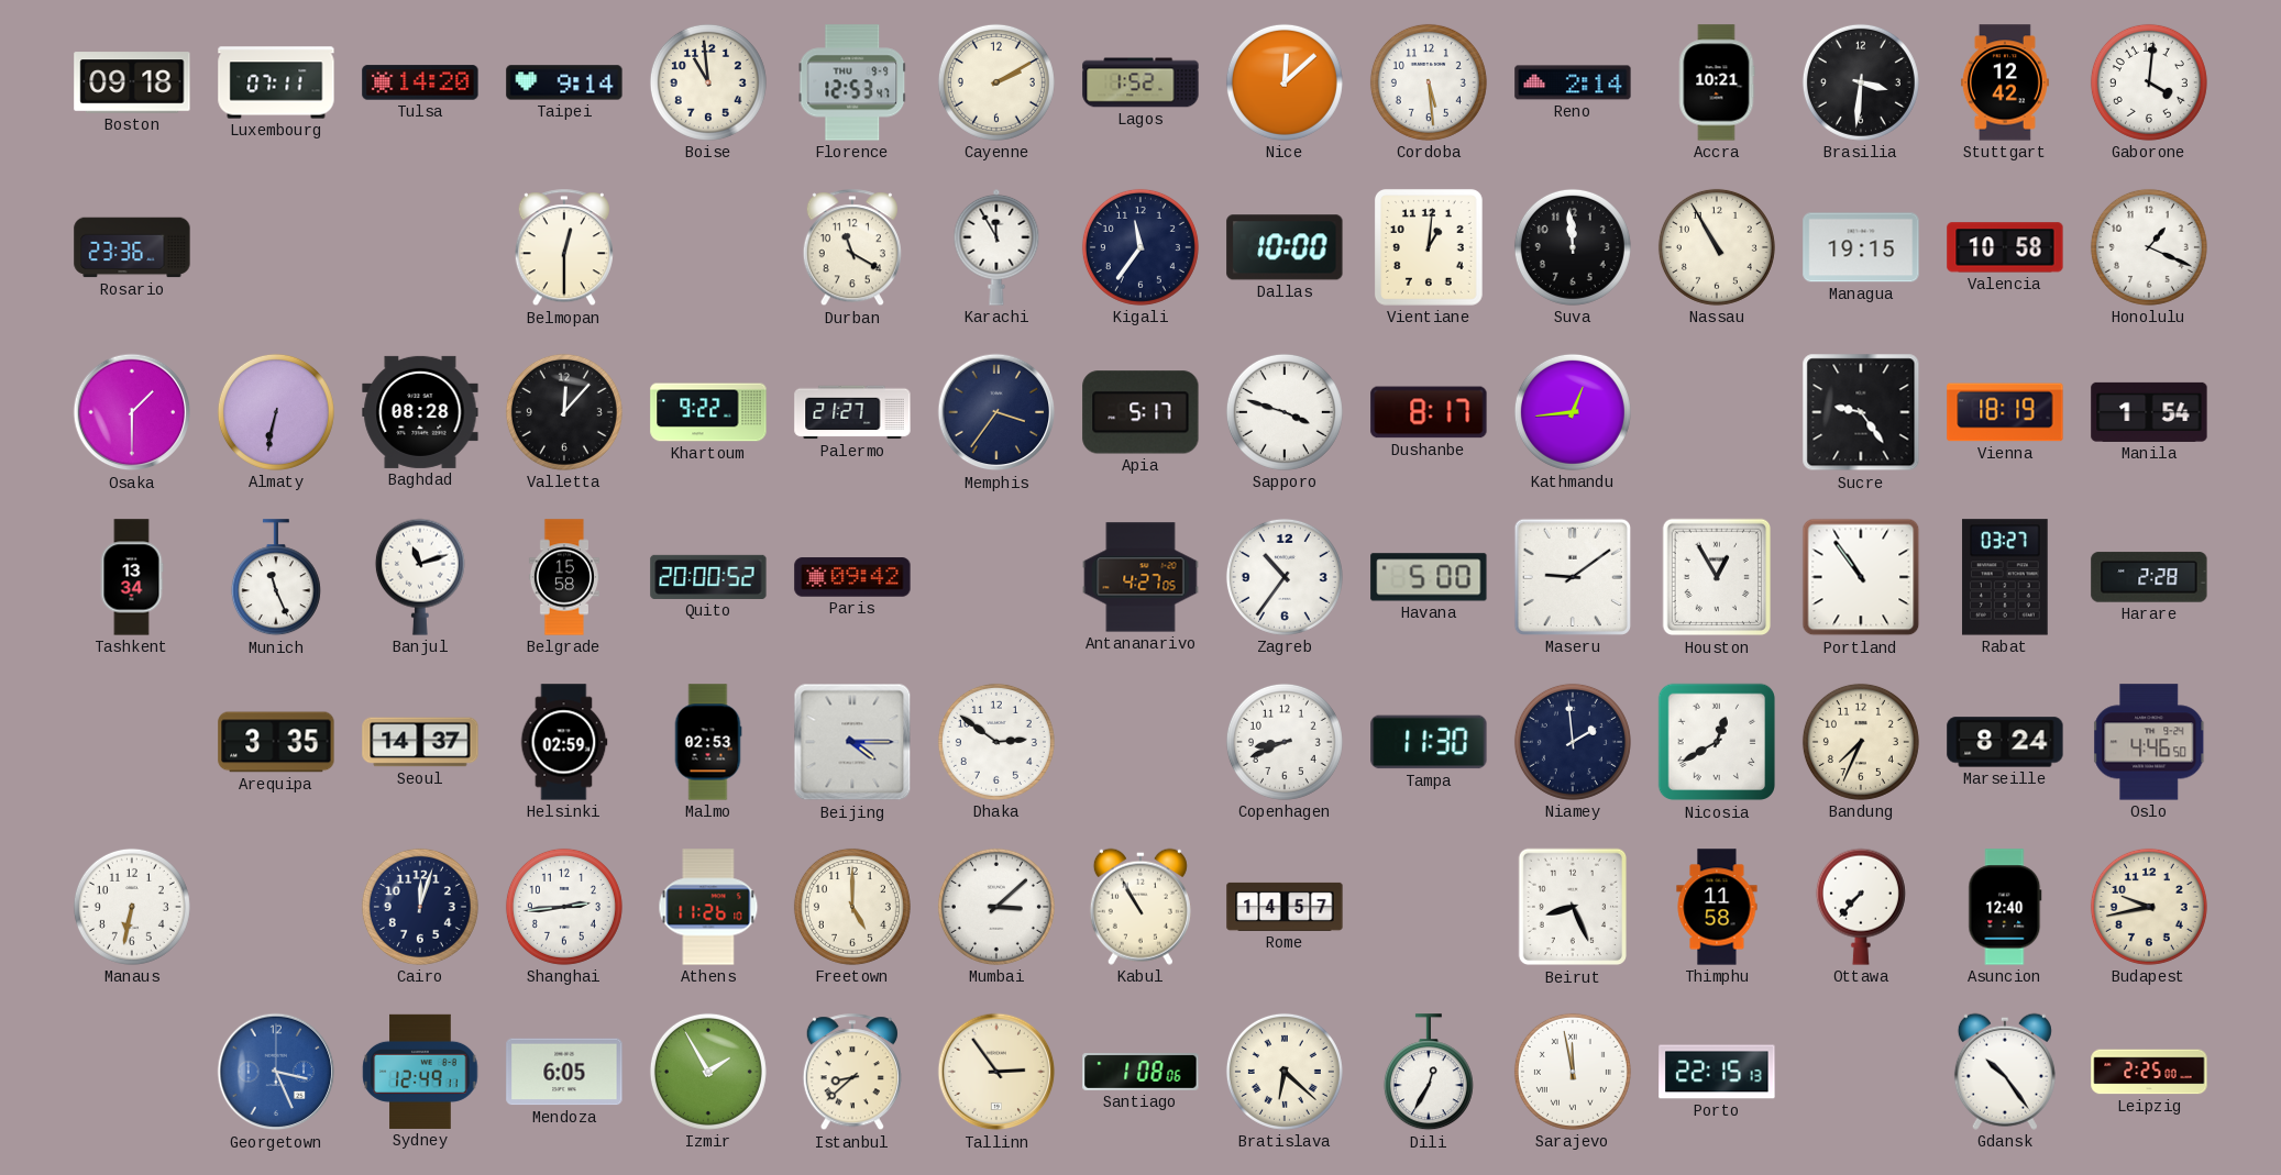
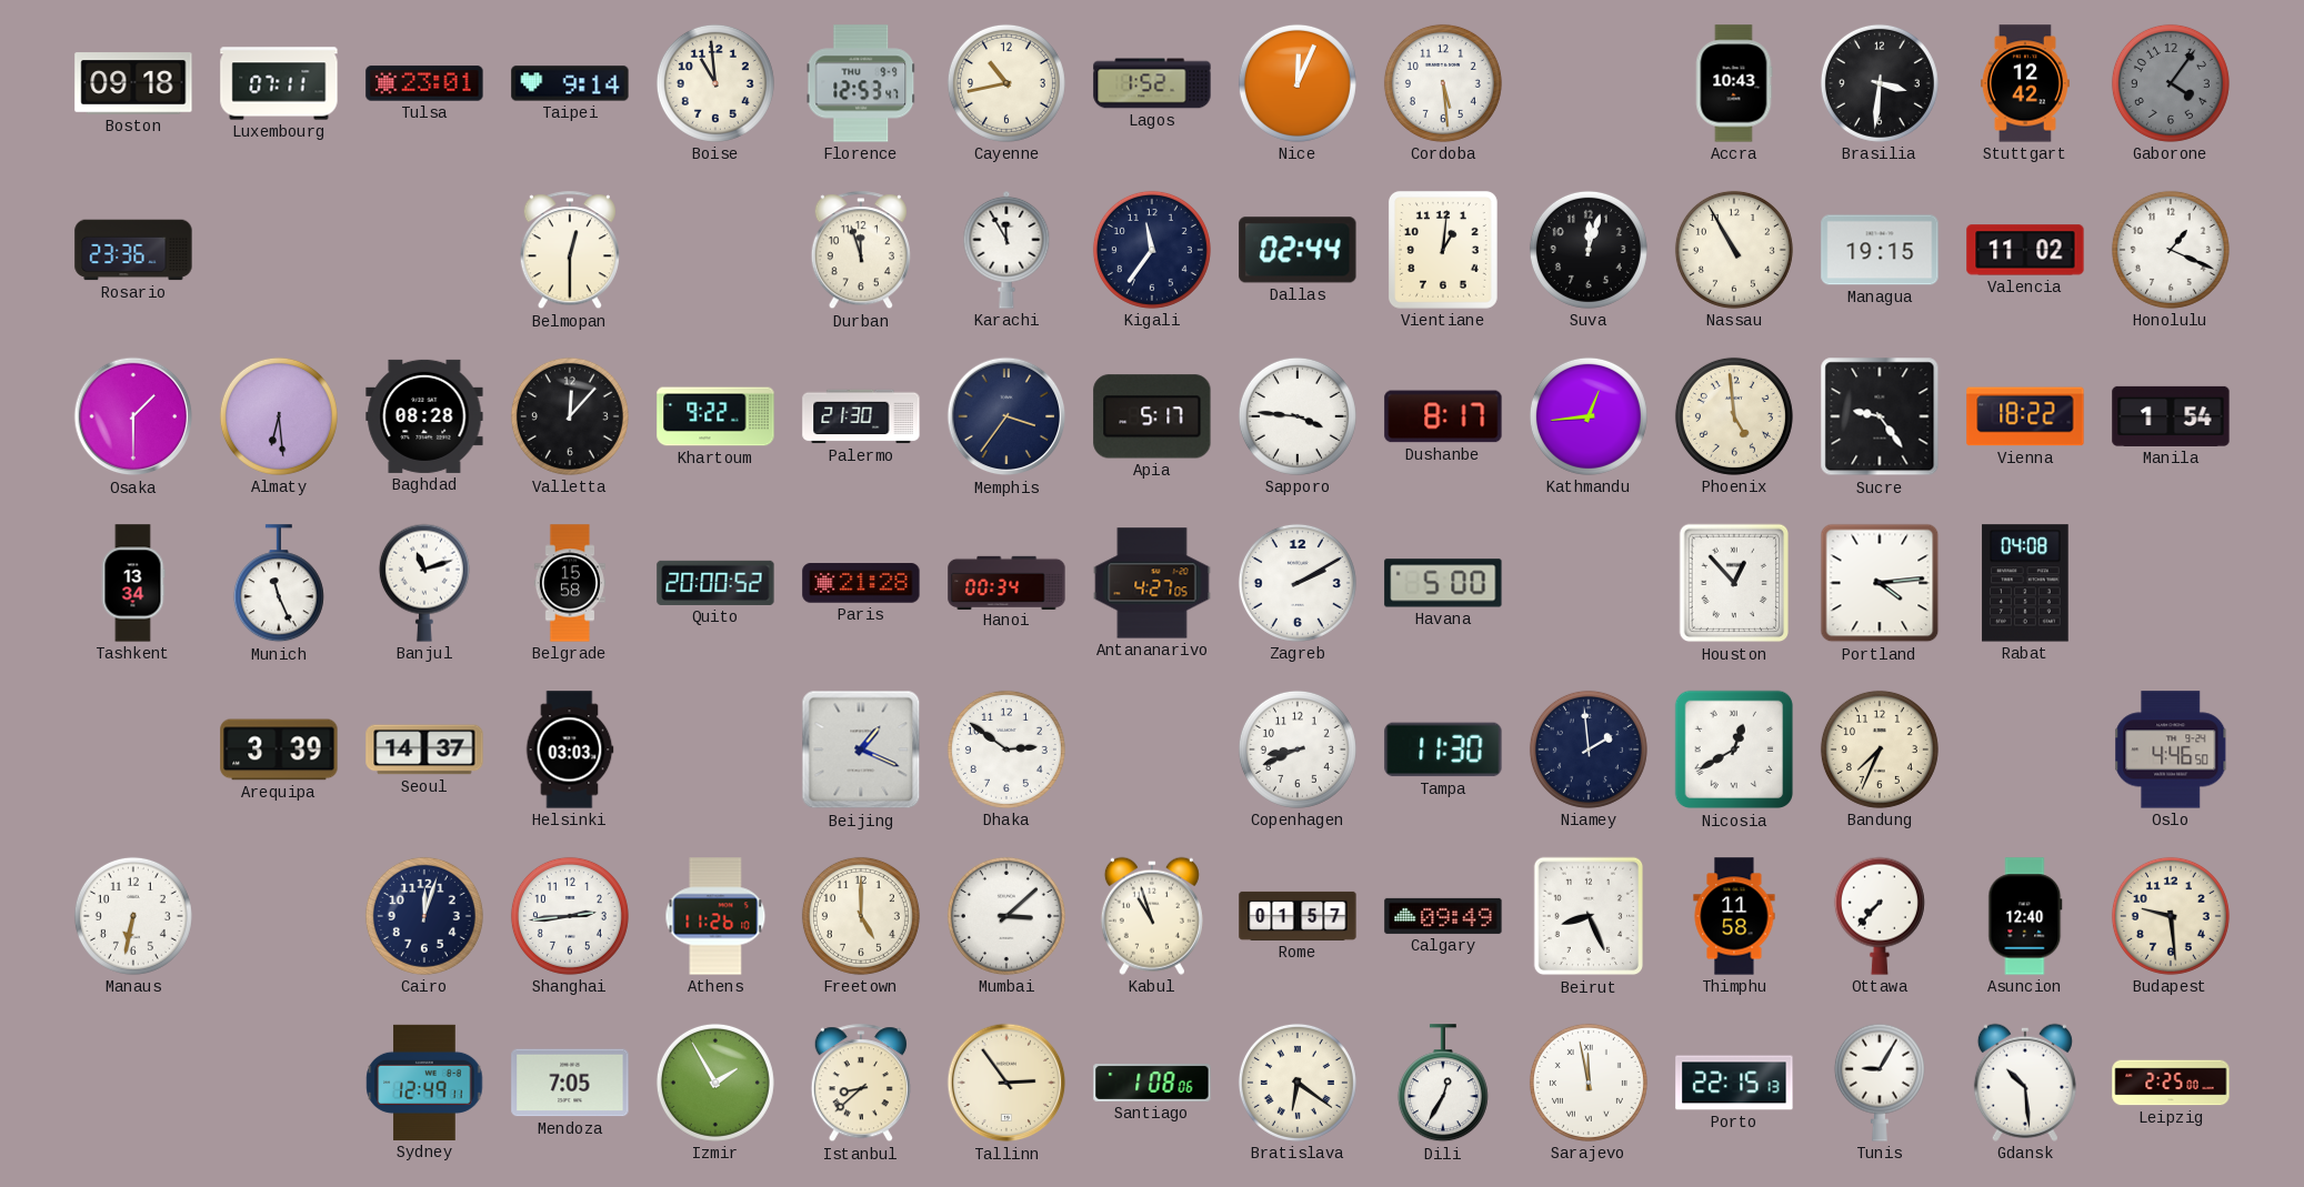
Tulsa: 14:20 -> 23:01 (424, 83)
Cayenne: 2:10 -> 10:43 (1006, 83)
Nice: 12:08 -> 12:04 (1298, 83)
Reno: 2:14 -> none (1573, 82)
Accra: 10:21 -> 10:43 (1734, 83)
Gaborone: 4:01 -> 4:06 (2171, 83)
Gaborone dial: white -> grey (2171, 83)
Durban: 11:20 -> 11:57 (861, 251)
Dallas: 10:00 -> 02:44 (1298, 250)
Suva: 11:59 -> 12:03 (1589, 250)
Valencia: 10:58 -> 11:02 (2025, 250)
Almaty: 6:32 -> 6:29 (279, 416)
Palermo: 21:27 -> 21:30 (861, 416)
Sapporo: 3:48 -> 3:46 (1298, 416)
Phoenix: none -> 4:59 (1734, 416)
Vienna: 18:19 -> 18:22 (2025, 416)
Paris: 09:42 -> 21:28 (861, 583)
Hanoi: none -> 00:34 (1006, 582)
Zagreb: 10:36 -> 2:10 (1298, 583)
Maseru: 9:09 -> none (1573, 577)
Houston: 12:55 -> 12:53 (1733, 583)
Portland: 10:54 -> 4:14 (1880, 583)
Rabat: 03:27 -> 04:08 (2025, 583)
Harare: 2:28 -> none (2149, 577)
Arequipa: 3:35 -> 3:39 (279, 750)
Helsinki: 02:59 -> 03:03 (570, 750)
Malmo: 02:53 -> none (708, 742)
Beijing: 4:15 -> 1:19 (861, 750)
Marseille: 8:24 -> none (2005, 742)
Kabul: 10:55 -> 10:57 (1152, 916)
Rome: 14:57 -> 01:57 (1298, 916)
Calgary: none -> 09:49 (1443, 916)
Budapest: 9:43 -> 9:29 (2171, 916)
Georgetown: 3:26 -> none (276, 1072)
Mendoza: 6:05 -> 7:05 (570, 1083)
Bratislava: 6:22 -> 6:21 (1298, 1083)
Tunis: none -> 9:05 (1880, 1083)
Gdansk: 10:24 -> 10:29 (2025, 1083)
